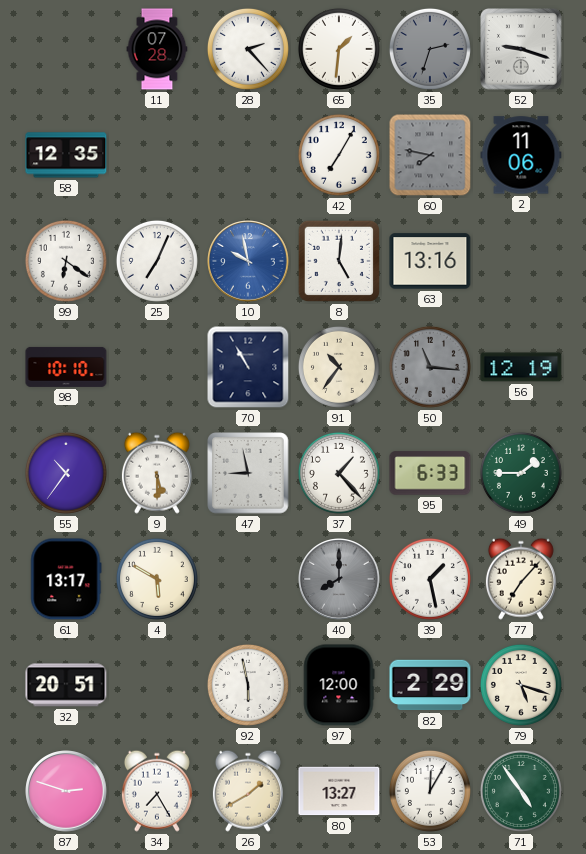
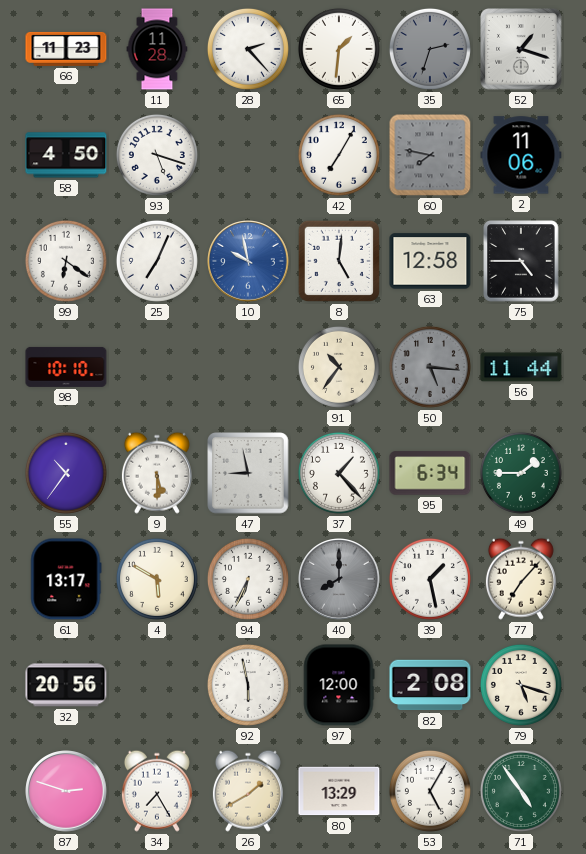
66: none -> 11:23 (66, 49)
11: 07:28 -> 11:28 (157, 49)
52: 9:18 -> 1:18 (521, 49)
58: 12:35 -> 4:50 (66, 155)
93: none -> 5:18 (157, 155)
63: 13:16 -> 12:58 (430, 261)
75: none -> 4:45 (521, 261)
70: 10:55 -> none (248, 367)
50: 11:16 -> 5:16 (430, 367)
56: 12:19 -> 11:44 (521, 367)
95: 6:33 -> 6:34 (430, 473)
94: none -> 6:34 (248, 579)
32: 20:51 -> 20:56 (66, 685)
82: 2:29 -> 2:08 (430, 685)
80: 13:27 -> 13:29 (339, 791)
53: 12:05 -> 5:05 (430, 791)
